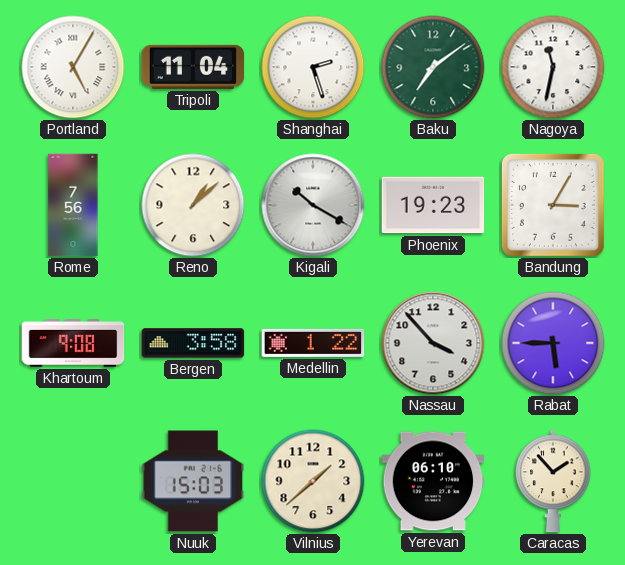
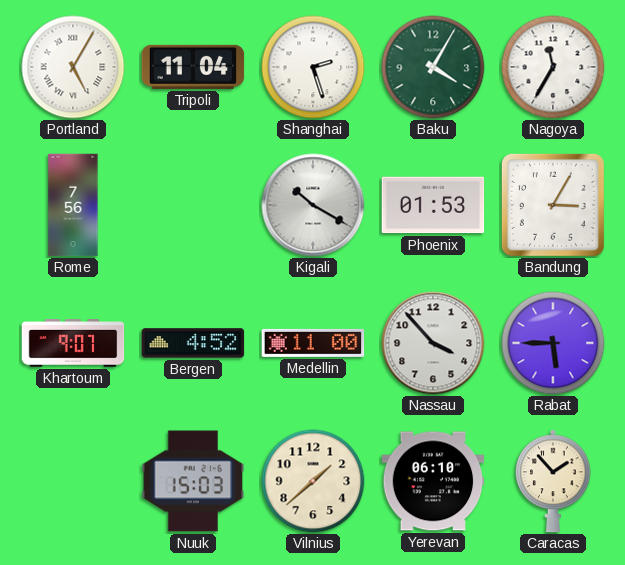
Baku: 7:09 -> 4:05 (433, 67)
Nagoya: 11:32 -> 11:35 (553, 67)
Reno: 1:08 -> none (193, 205)
Phoenix: 19:23 -> 01:53 (433, 205)
Khartoum: 9:08 -> 9:07 (73, 343)
Bergen: 3:58 -> 4:52 (193, 343)
Medellin: 1:22 -> 11:00 (313, 343)
